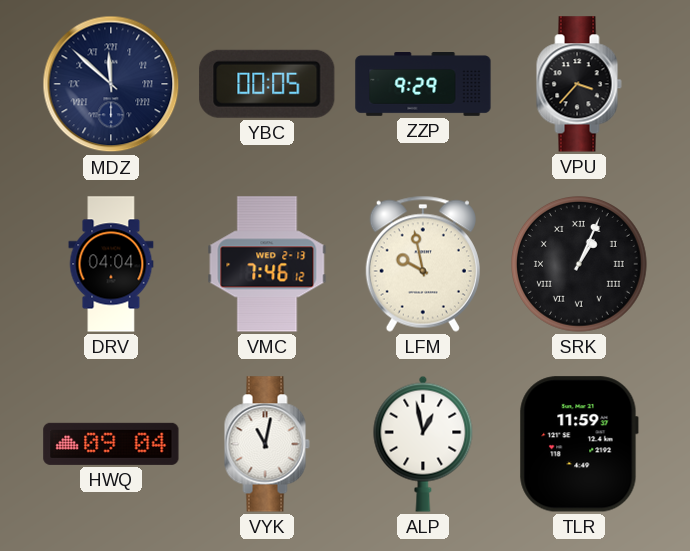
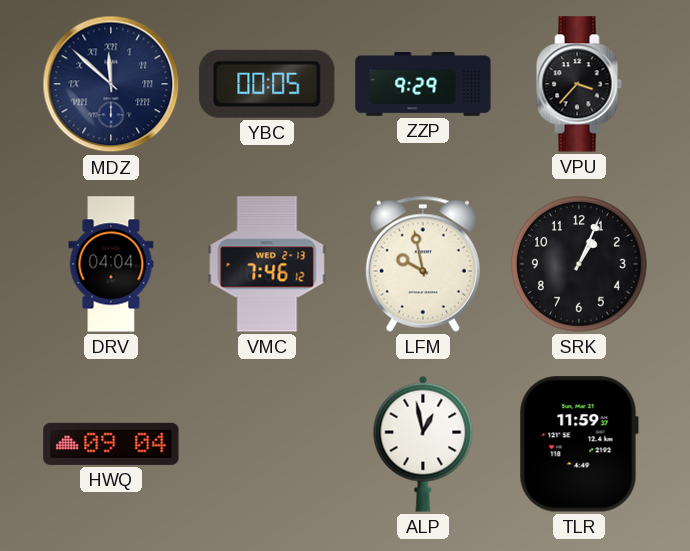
SRK numerals: Roman -> Arabic (580, 265)
VYK: 11:02 -> none (267, 444)
